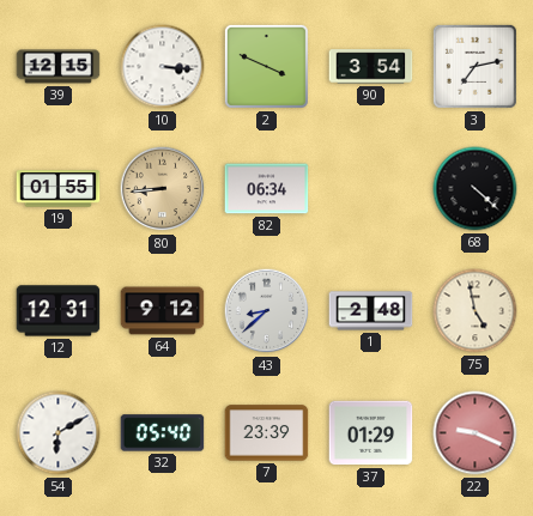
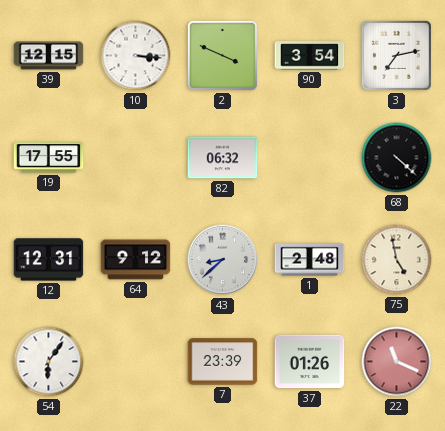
19: 01:55 -> 17:55 (49, 158)
80: 8:44 -> none (163, 189)
82: 06:34 -> 06:32 (223, 158)
54: 6:10 -> 6:06 (49, 362)
32: 05:40 -> none (163, 433)
37: 01:29 -> 01:26 (310, 362)
22: 9:19 -> 11:19 (397, 362)
